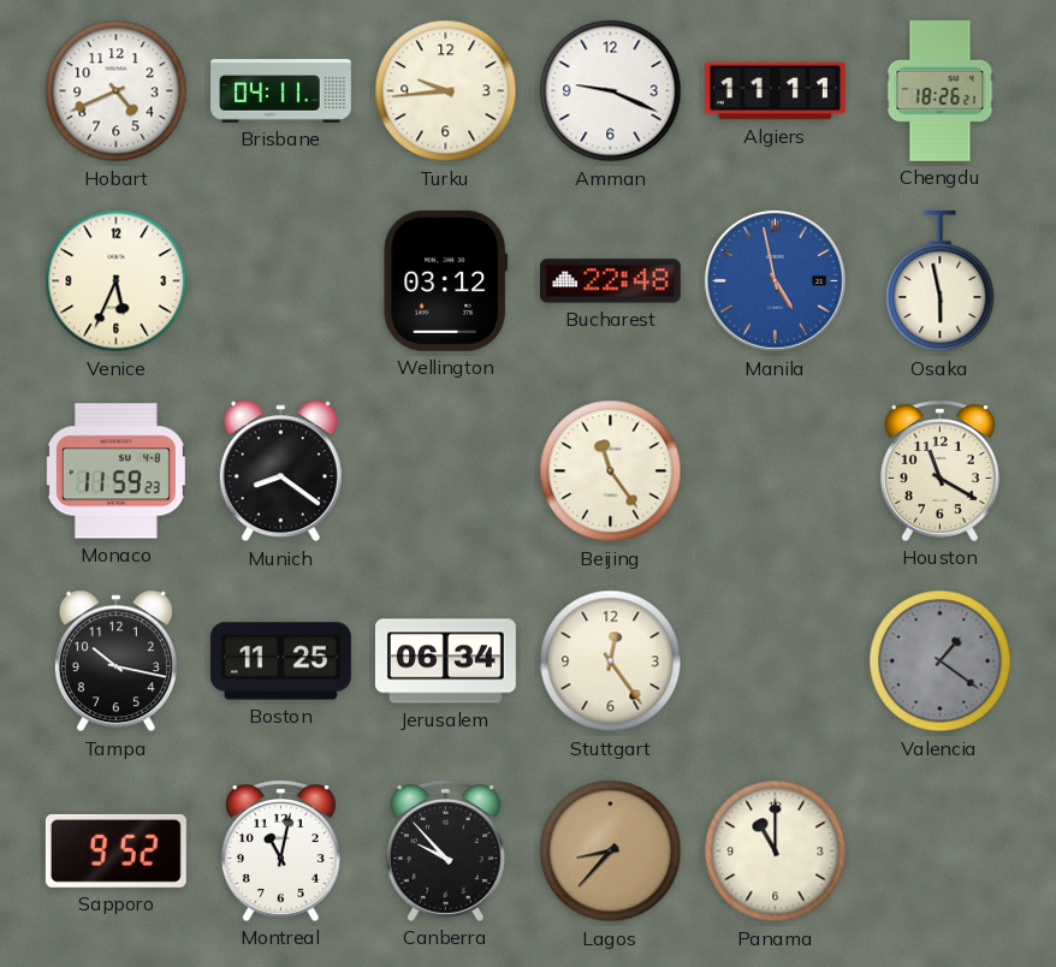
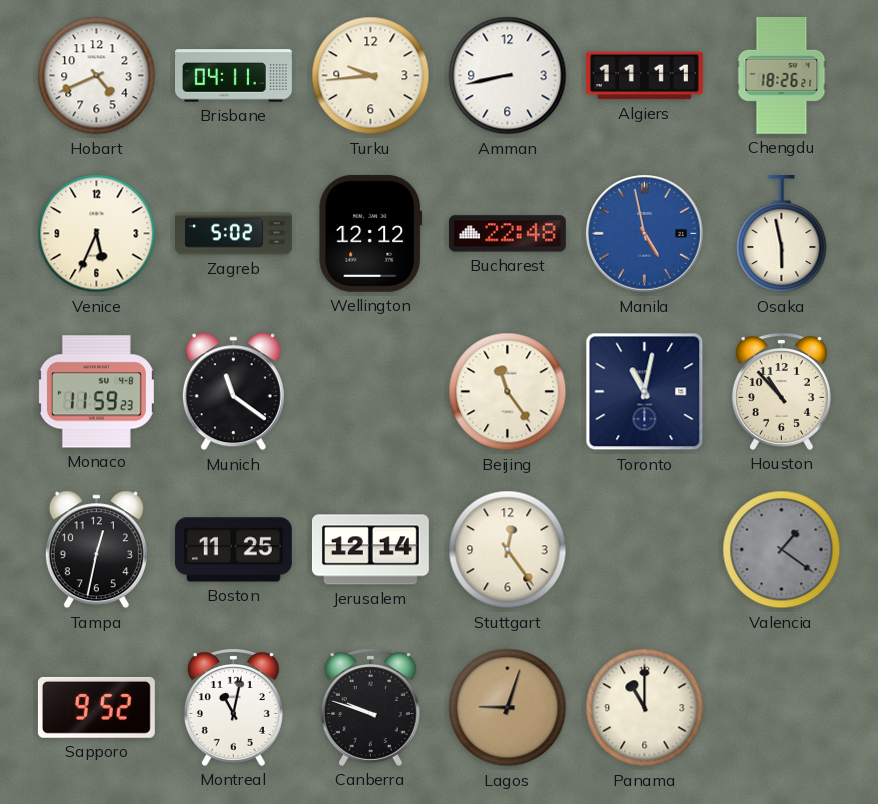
Amman: 9:19 -> 8:43 (508, 76)
Zagreb: none -> 5:02 (234, 234)
Wellington: 03:12 -> 12:12 (370, 233)
Munich: 8:21 -> 11:21 (233, 392)
Toronto: none -> 11:02 (645, 392)
Houston: 11:20 -> 10:53 (781, 391)
Tampa: 10:17 -> 12:32 (96, 550)
Jerusalem: 06:34 -> 12:14 (370, 550)
Canberra: 9:53 -> 9:48 (370, 707)
Lagos: 8:37 -> 9:03 (508, 708)
